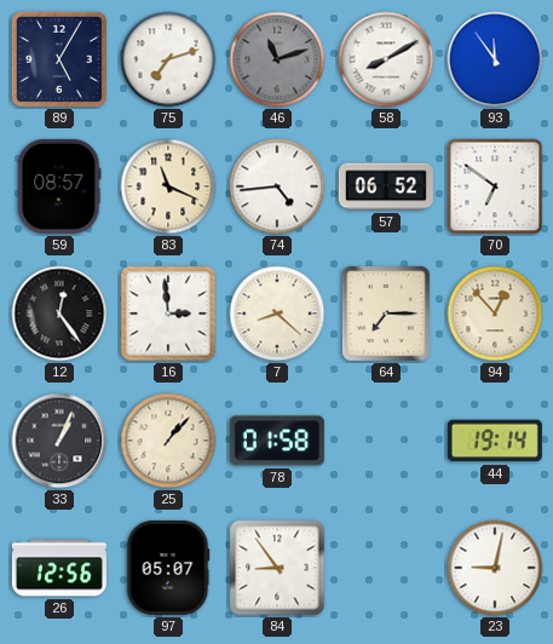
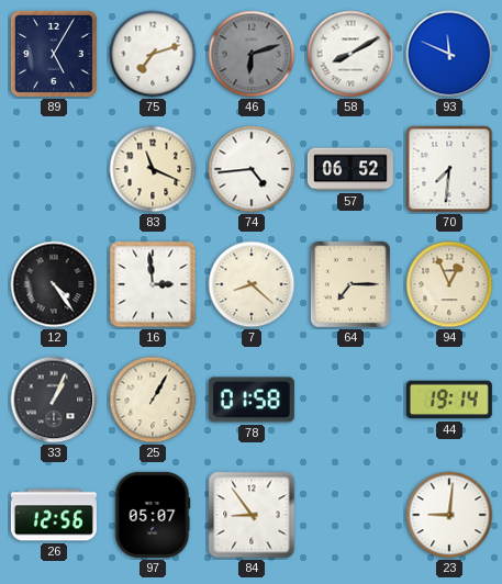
46: 11:12 -> 6:12 (252, 54)
93: 11:54 -> 11:49 (449, 54)
59: 08:57 -> none (59, 186)
70: 6:51 -> 7:31 (449, 169)
12: 12:24 -> 4:24 (54, 284)
94: 12:53 -> 12:56 (449, 284)
25: 1:07 -> 1:05 (153, 400)
23: 9:02 -> 9:01 (449, 515)
